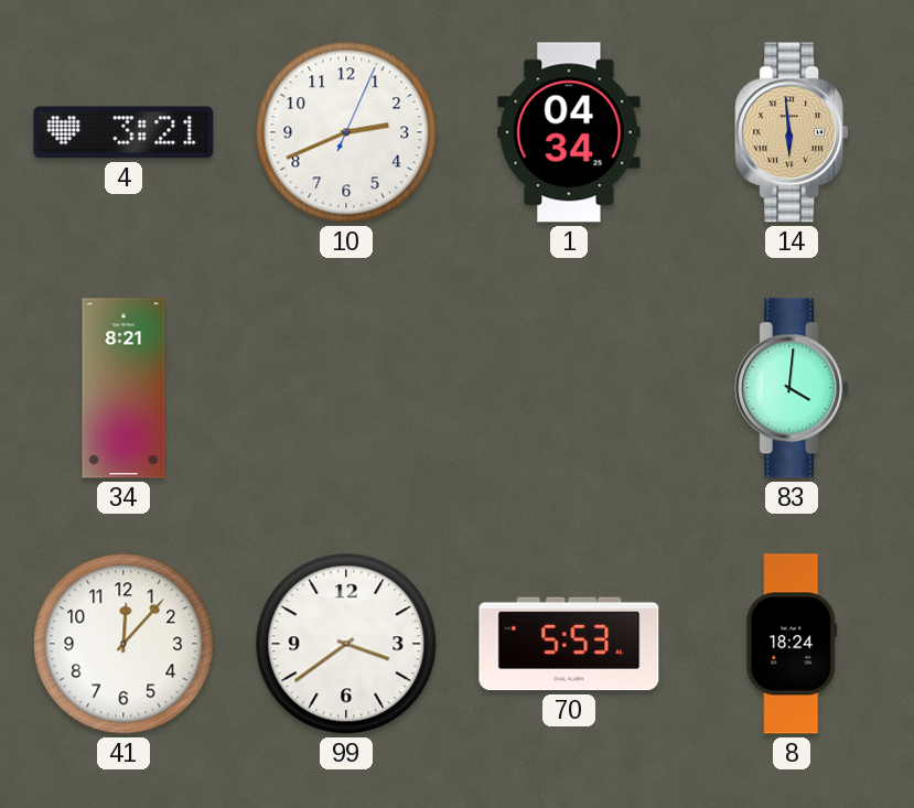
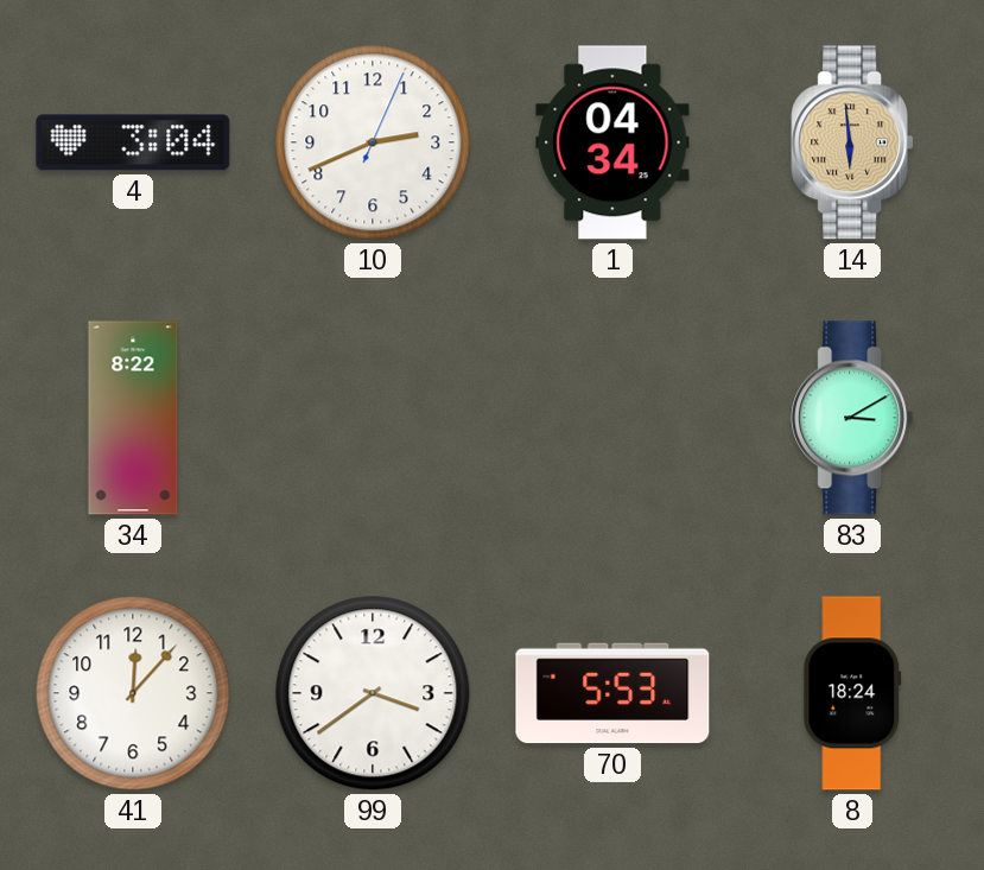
4: 3:21 -> 3:04 (133, 142)
34: 8:21 -> 8:22 (133, 418)
83: 4:01 -> 3:10 (852, 418)
